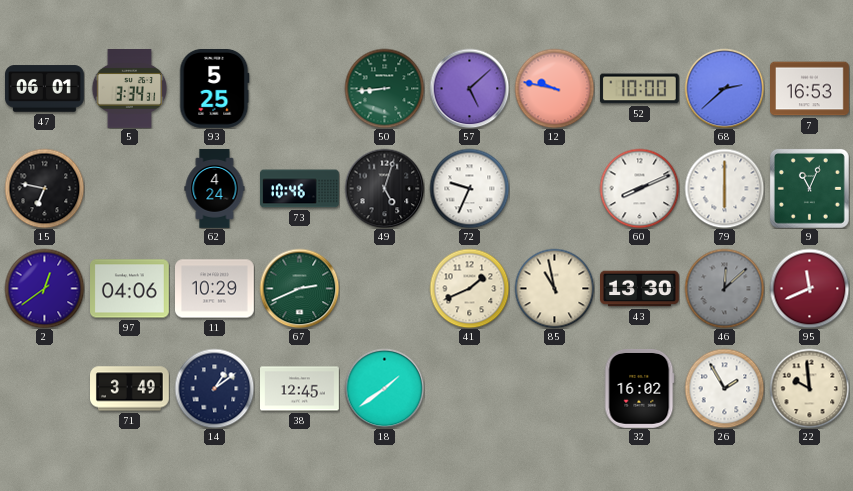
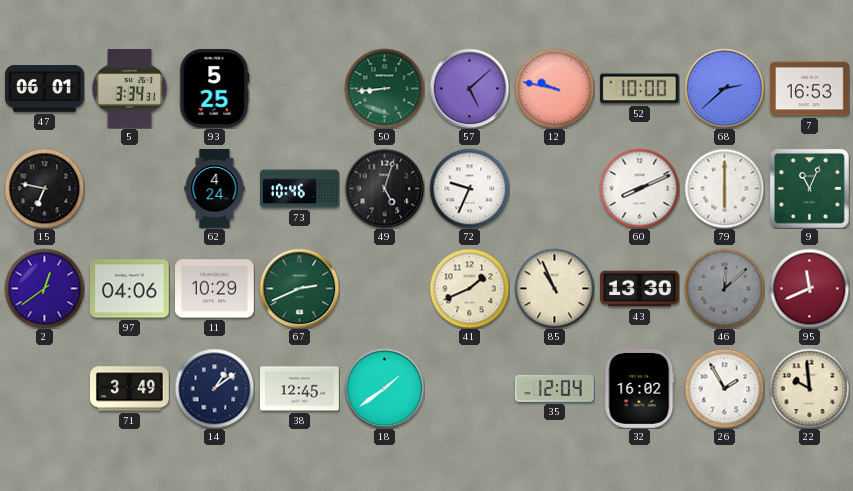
85: 10:58 -> 10:56 (554, 288)
35: none -> 12:04 (555, 388)
